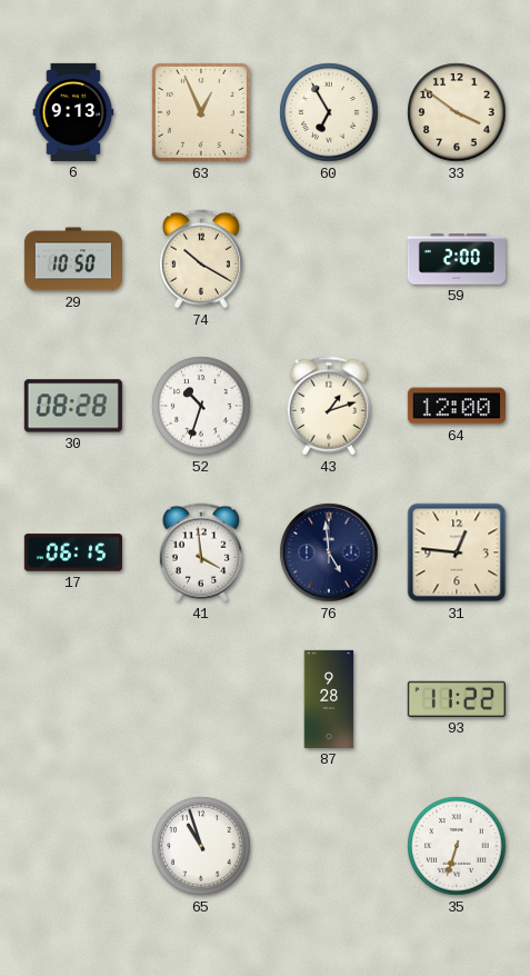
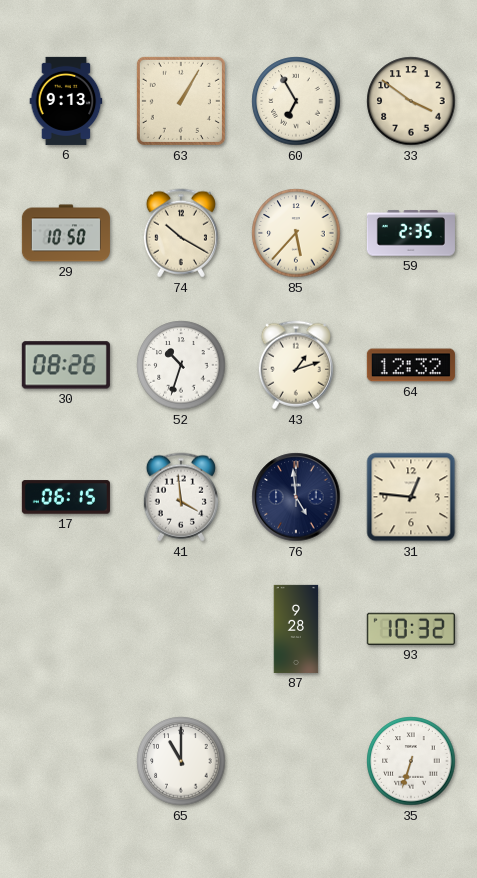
63: 12:56 -> 1:05 (181, 101)
85: none -> 5:37 (296, 233)
59: 2:00 -> 2:35 (411, 233)
30: 08:28 -> 08:26 (66, 365)
64: 12:00 -> 12:32 (411, 365)
93: 11:22 -> 10:32 (411, 629)
65: 10:57 -> 11:00 (181, 761)
